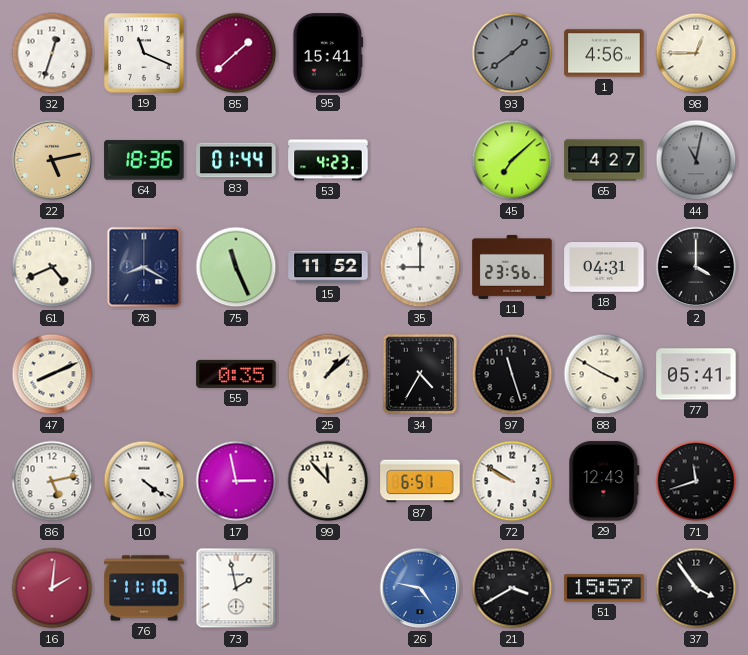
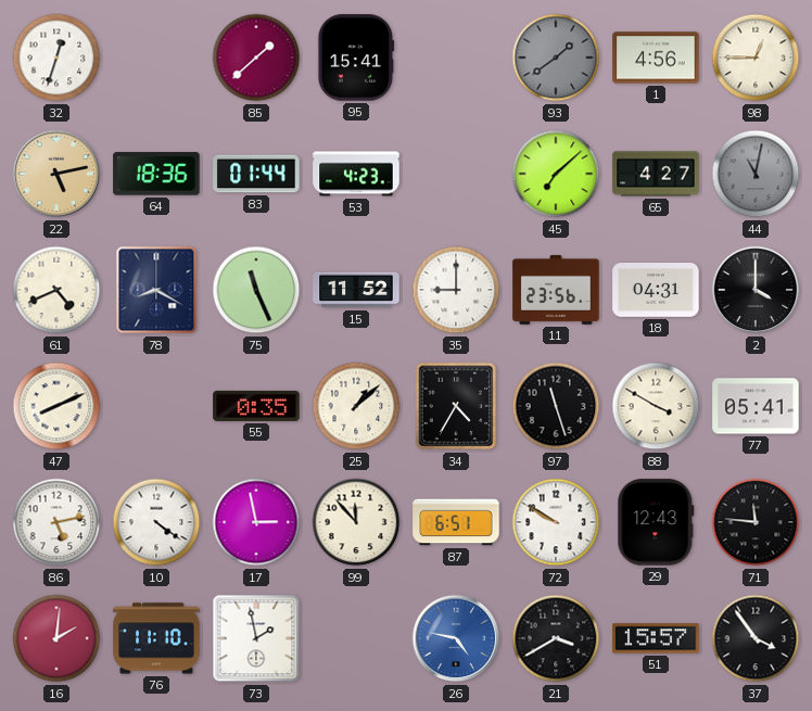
19: 11:19 -> none (144, 53)
71: 11:42 -> 11:46 (756, 522)
